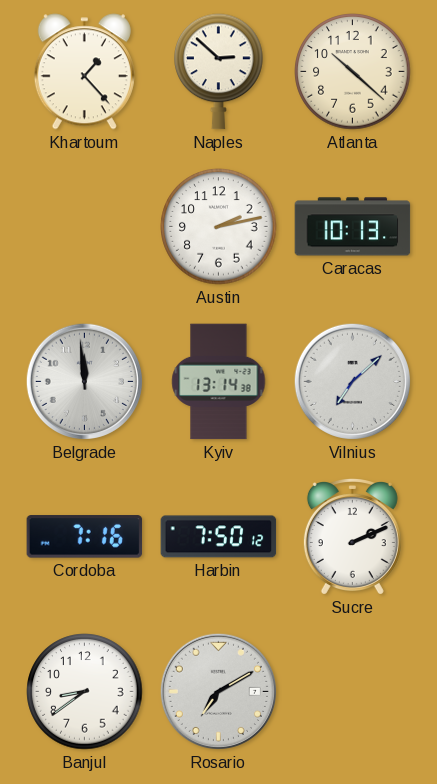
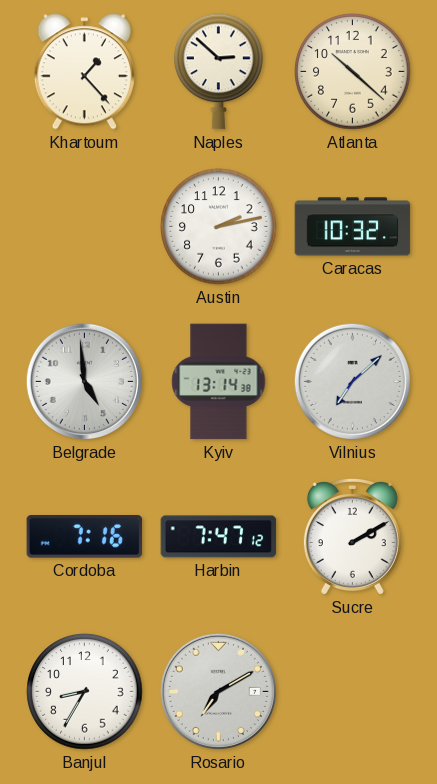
Caracas: 10:13 -> 10:32 (353, 227)
Belgrade: 11:59 -> 4:59 (84, 381)
Harbin: 7:50 -> 7:47 (219, 537)
Sucre: 2:11 -> 2:10 (352, 537)
Banjul: 8:39 -> 8:35 (85, 692)
